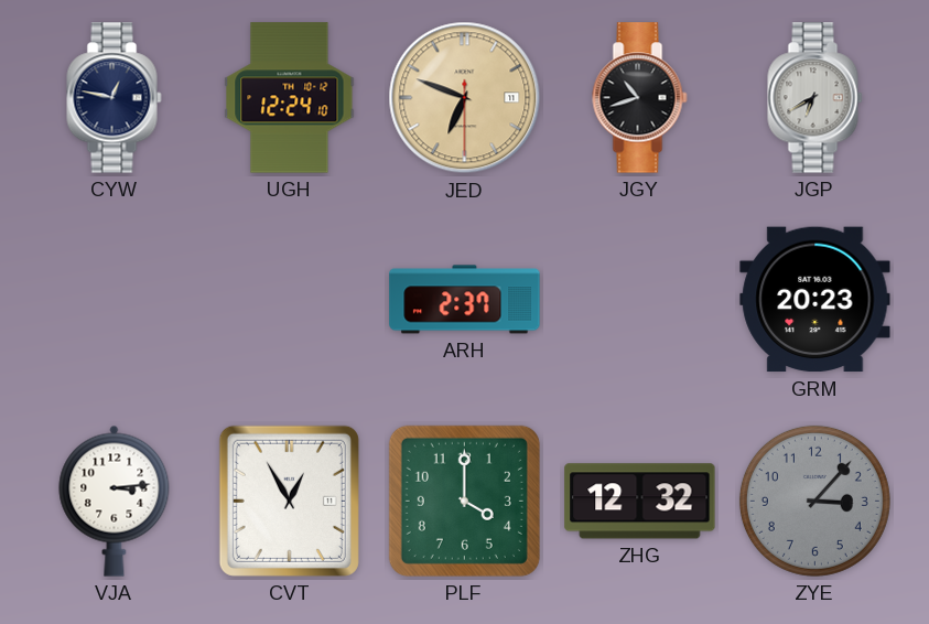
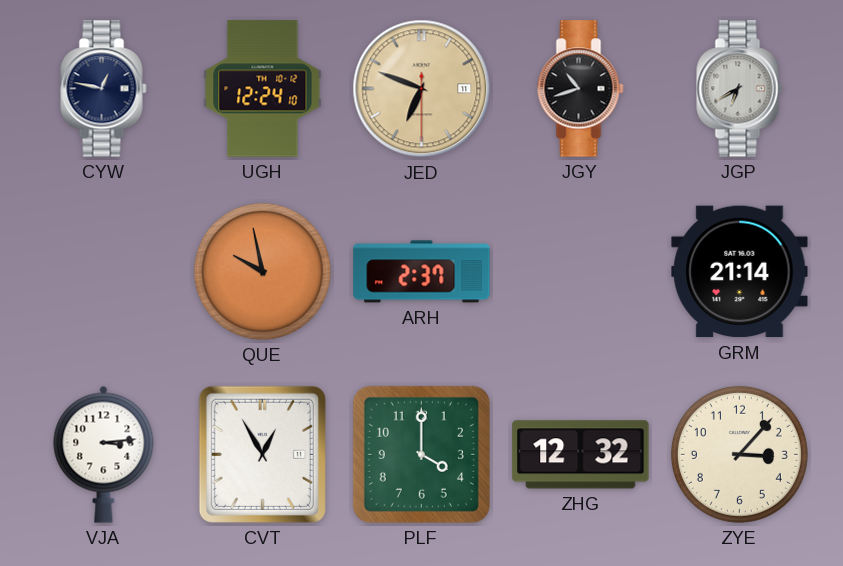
QUE: none -> 9:58 (262, 271)
GRM: 20:23 -> 21:14 (740, 272)
ZYE dial: grey -> cream (739, 454)
